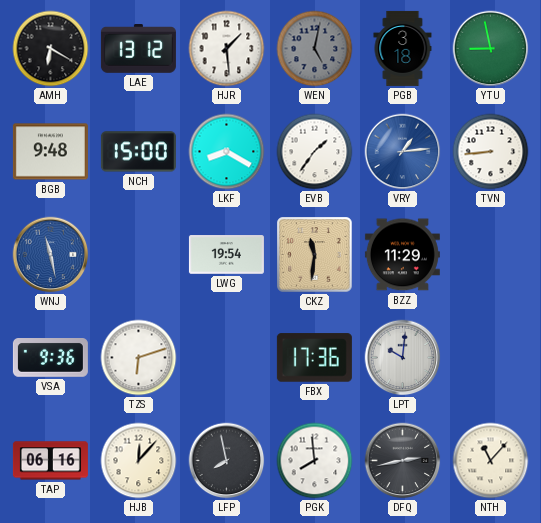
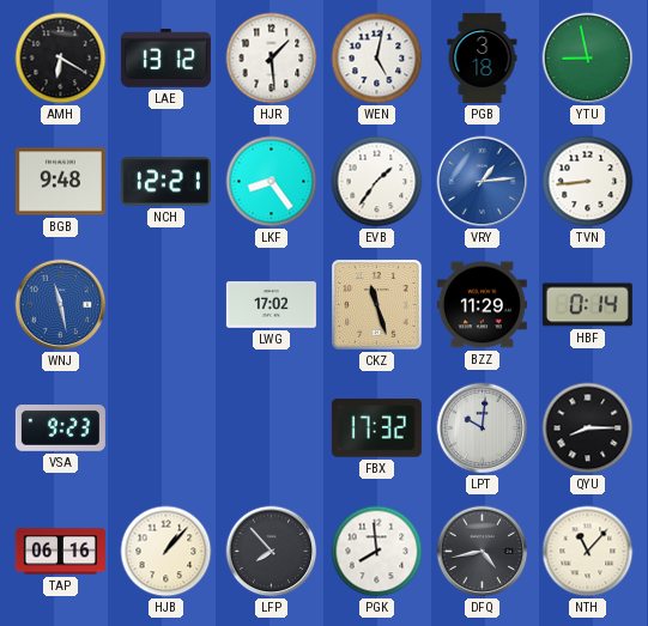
WEN dial: grey -> white (377, 59)
NCH: 15:00 -> 12:21 (165, 182)
LKF: 8:20 -> 8:24 (272, 182)
LWG: 19:54 -> 17:02 (271, 305)
CKZ: 11:31 -> 11:27 (377, 305)
HBF: none -> 0:14 (587, 305)
VSA: 9:36 -> 9:23 (60, 429)
TZS: 6:12 -> none (139, 358)
FBX: 17:36 -> 17:32 (376, 429)
QYU: none -> 8:15 (588, 429)
HJB: 12:07 -> 1:07 (166, 552)
LFP: 7:58 -> 7:53 (272, 552)
DFQ: 2:43 -> 4:43 (483, 552)
